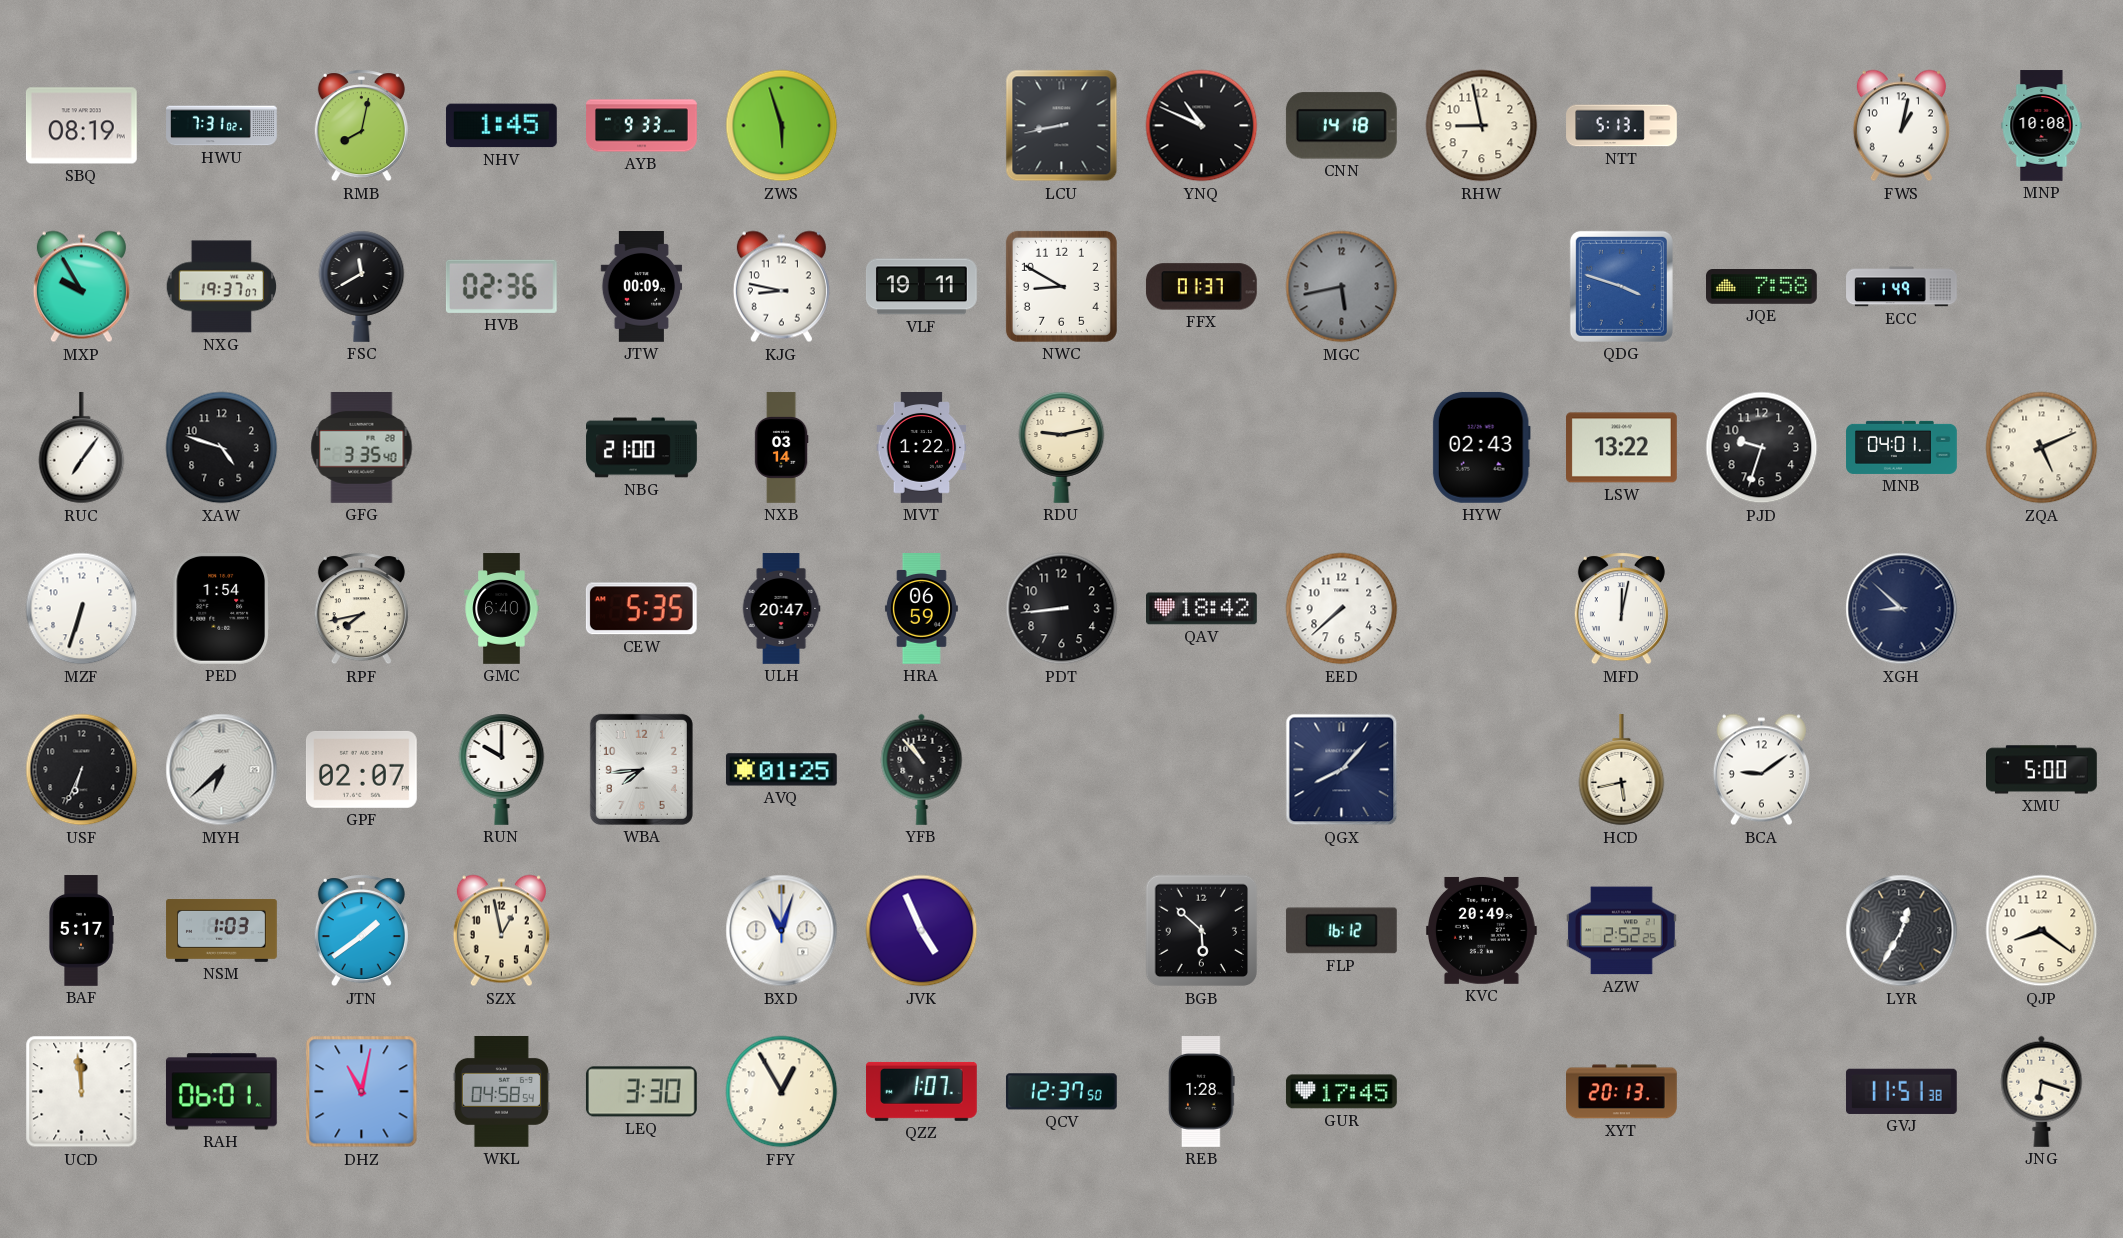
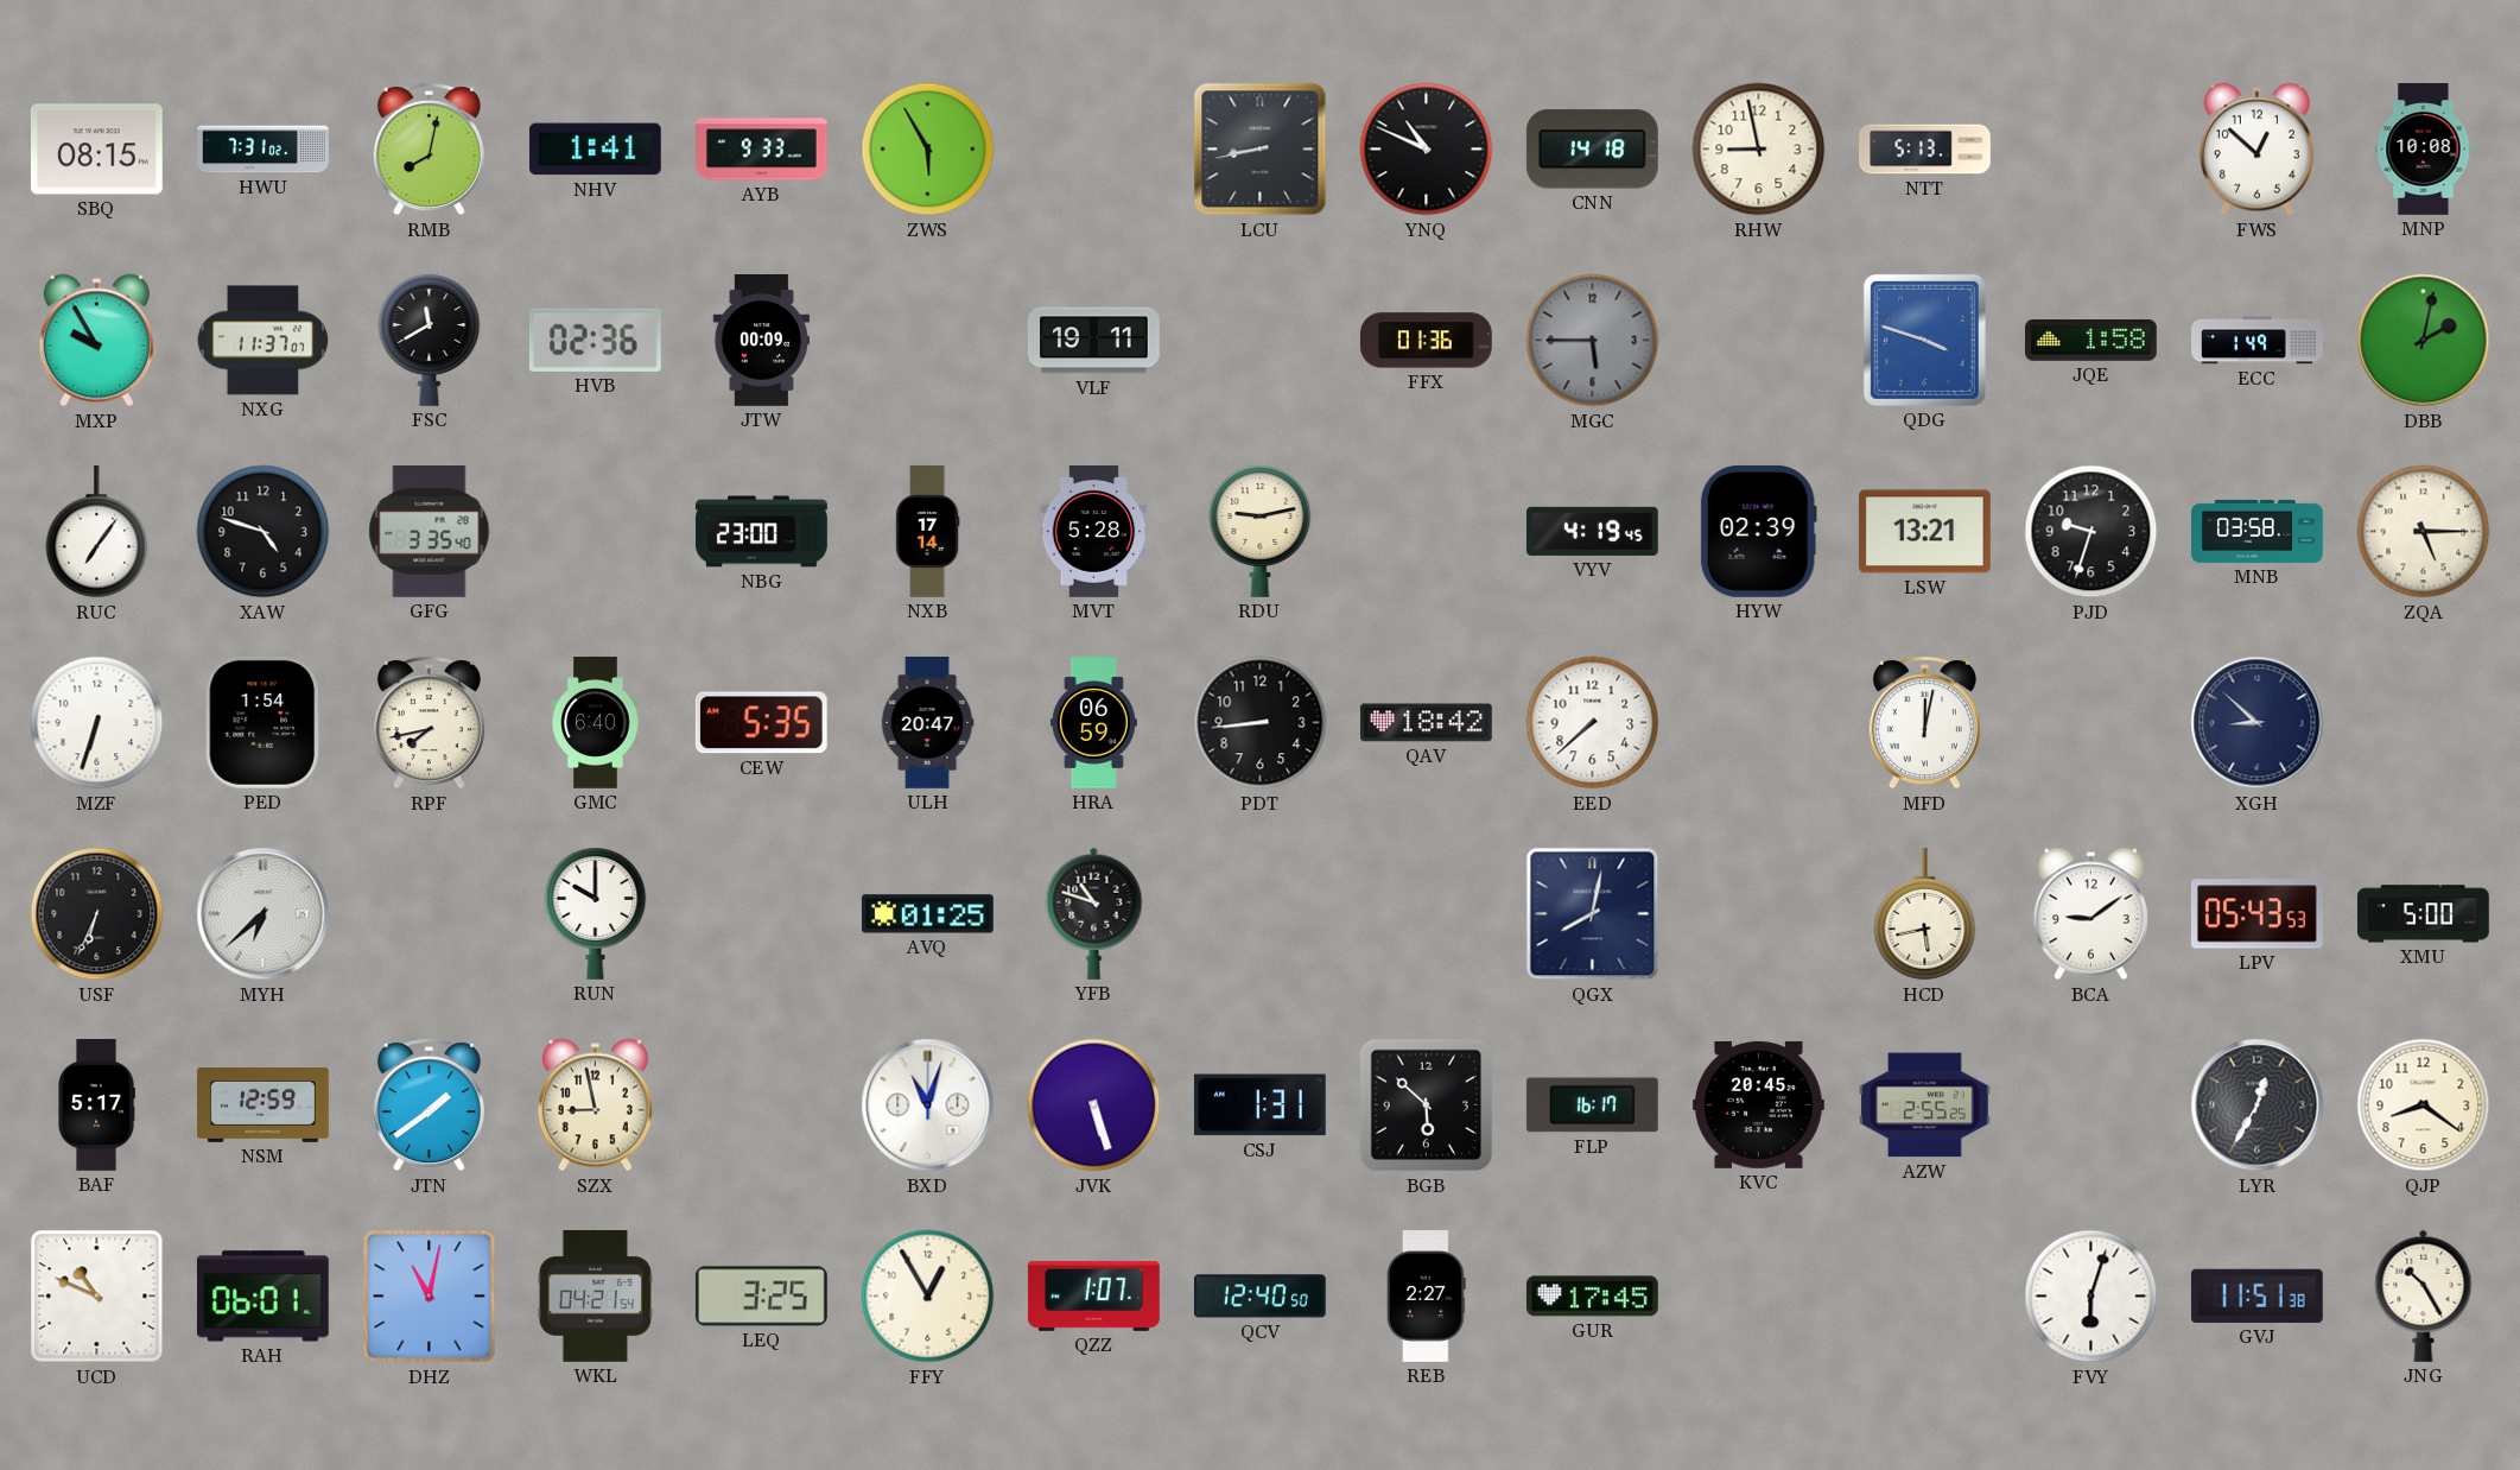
SBQ: 08:19 -> 08:15 (96, 150)
NHV: 1:45 -> 1:41 (595, 150)
ZWS: 5:57 -> 5:55 (928, 150)
FWS: 1:02 -> 12:52 (2256, 150)
NXG: 19:37 -> 11:37 (262, 341)
KJG: 8:47 -> none (781, 287)
NWC: 8:50 -> none (1061, 286)
FFX: 01:37 -> 01:36 (1426, 341)
MGC: 5:43 -> 5:45 (1593, 341)
JQE: 7:58 -> 1:58 (2091, 341)
DBB: none -> 2:02 (2424, 341)
NBG: 21:00 -> 23:00 (762, 532)
NXB: 03:14 -> 17:14 (927, 532)
MVT: 1:22 -> 5:28 (1094, 532)
VYV: none -> 4:19 (1592, 531)
HYW: 02:43 -> 02:39 (1758, 531)
LSW: 13:22 -> 13:21 (1925, 532)
MNB: 04:01 -> 03:58 (2258, 531)
ZQA: 5:11 -> 5:15 (2424, 532)
GPF: 02:07 -> none (361, 769)
WBA: 7:44 -> none (641, 769)
YFB: 10:53 -> 10:48 (1094, 913)
QGX: 8:07 -> 8:02 (1593, 914)
LPV: none -> 05:43 (2256, 914)
NSM: 1:03 -> 12:59 (264, 1105)
SZX: 12:58 -> 8:58 (595, 1105)
JVK: 4:56 -> 5:27 (1094, 1105)
CSJ: none -> 1:31 (1259, 1105)
FLP: 16:12 -> 16:17 (1592, 1105)
KVC: 20:49 -> 20:45 (1759, 1104)
AZW: 2:52 -> 2:55 (1924, 1105)
UCD: 11:59 -> 10:49 (97, 1297)
WKL: 04:58 -> 04:21 (595, 1297)
LEQ: 3:30 -> 3:25 (761, 1297)
QCV: 12:37 -> 12:40 (1259, 1297)
REB: 1:28 -> 2:27 (1427, 1297)
XYT: 20:13 -> none (1622, 1092)
FVY: none -> 6:03 (2091, 1297)
JNG: 6:18 -> 10:25 (2424, 1295)
